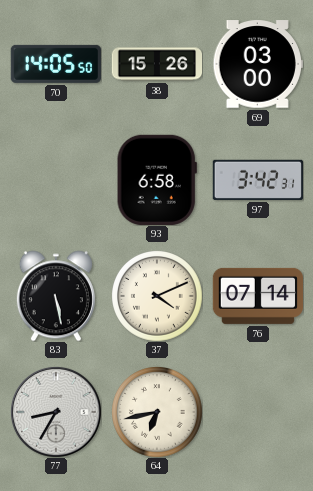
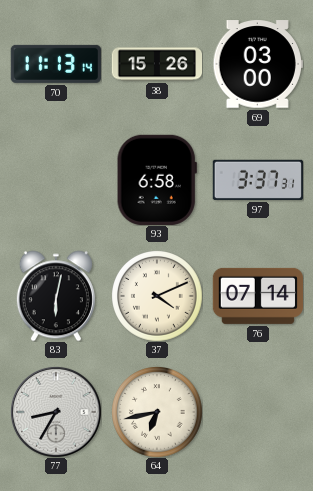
70: 14:05 -> 11:13 (56, 64)
97: 3:42 -> 3:37 (258, 180)
83: 5:28 -> 6:02 (56, 296)
